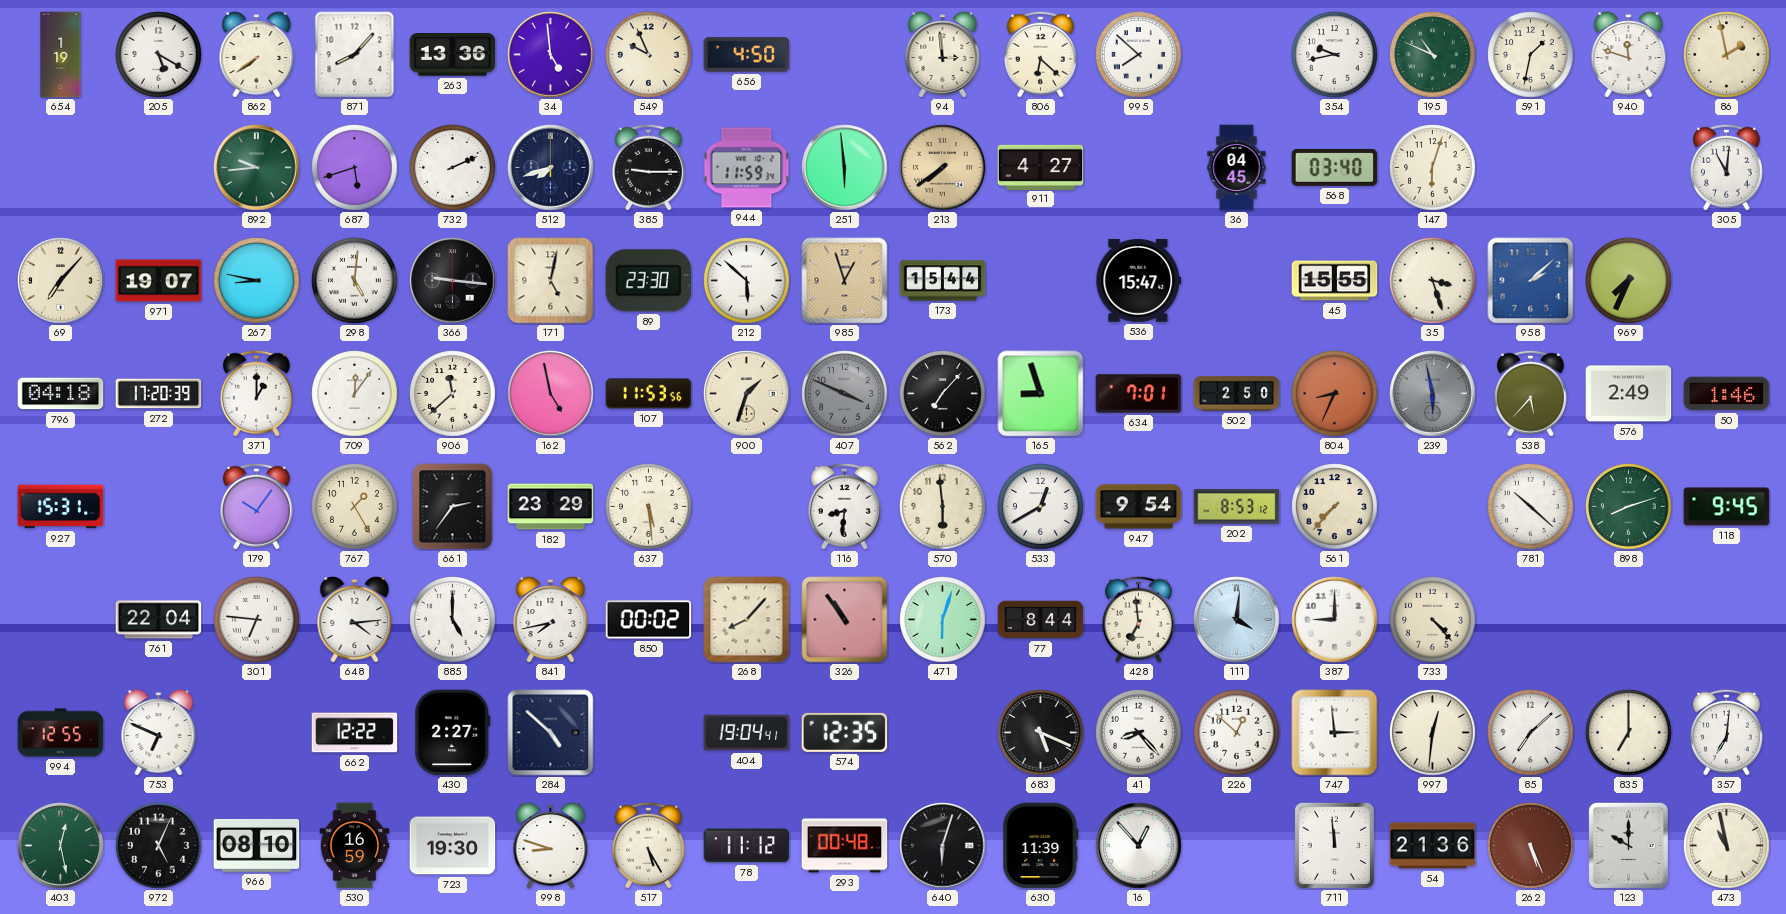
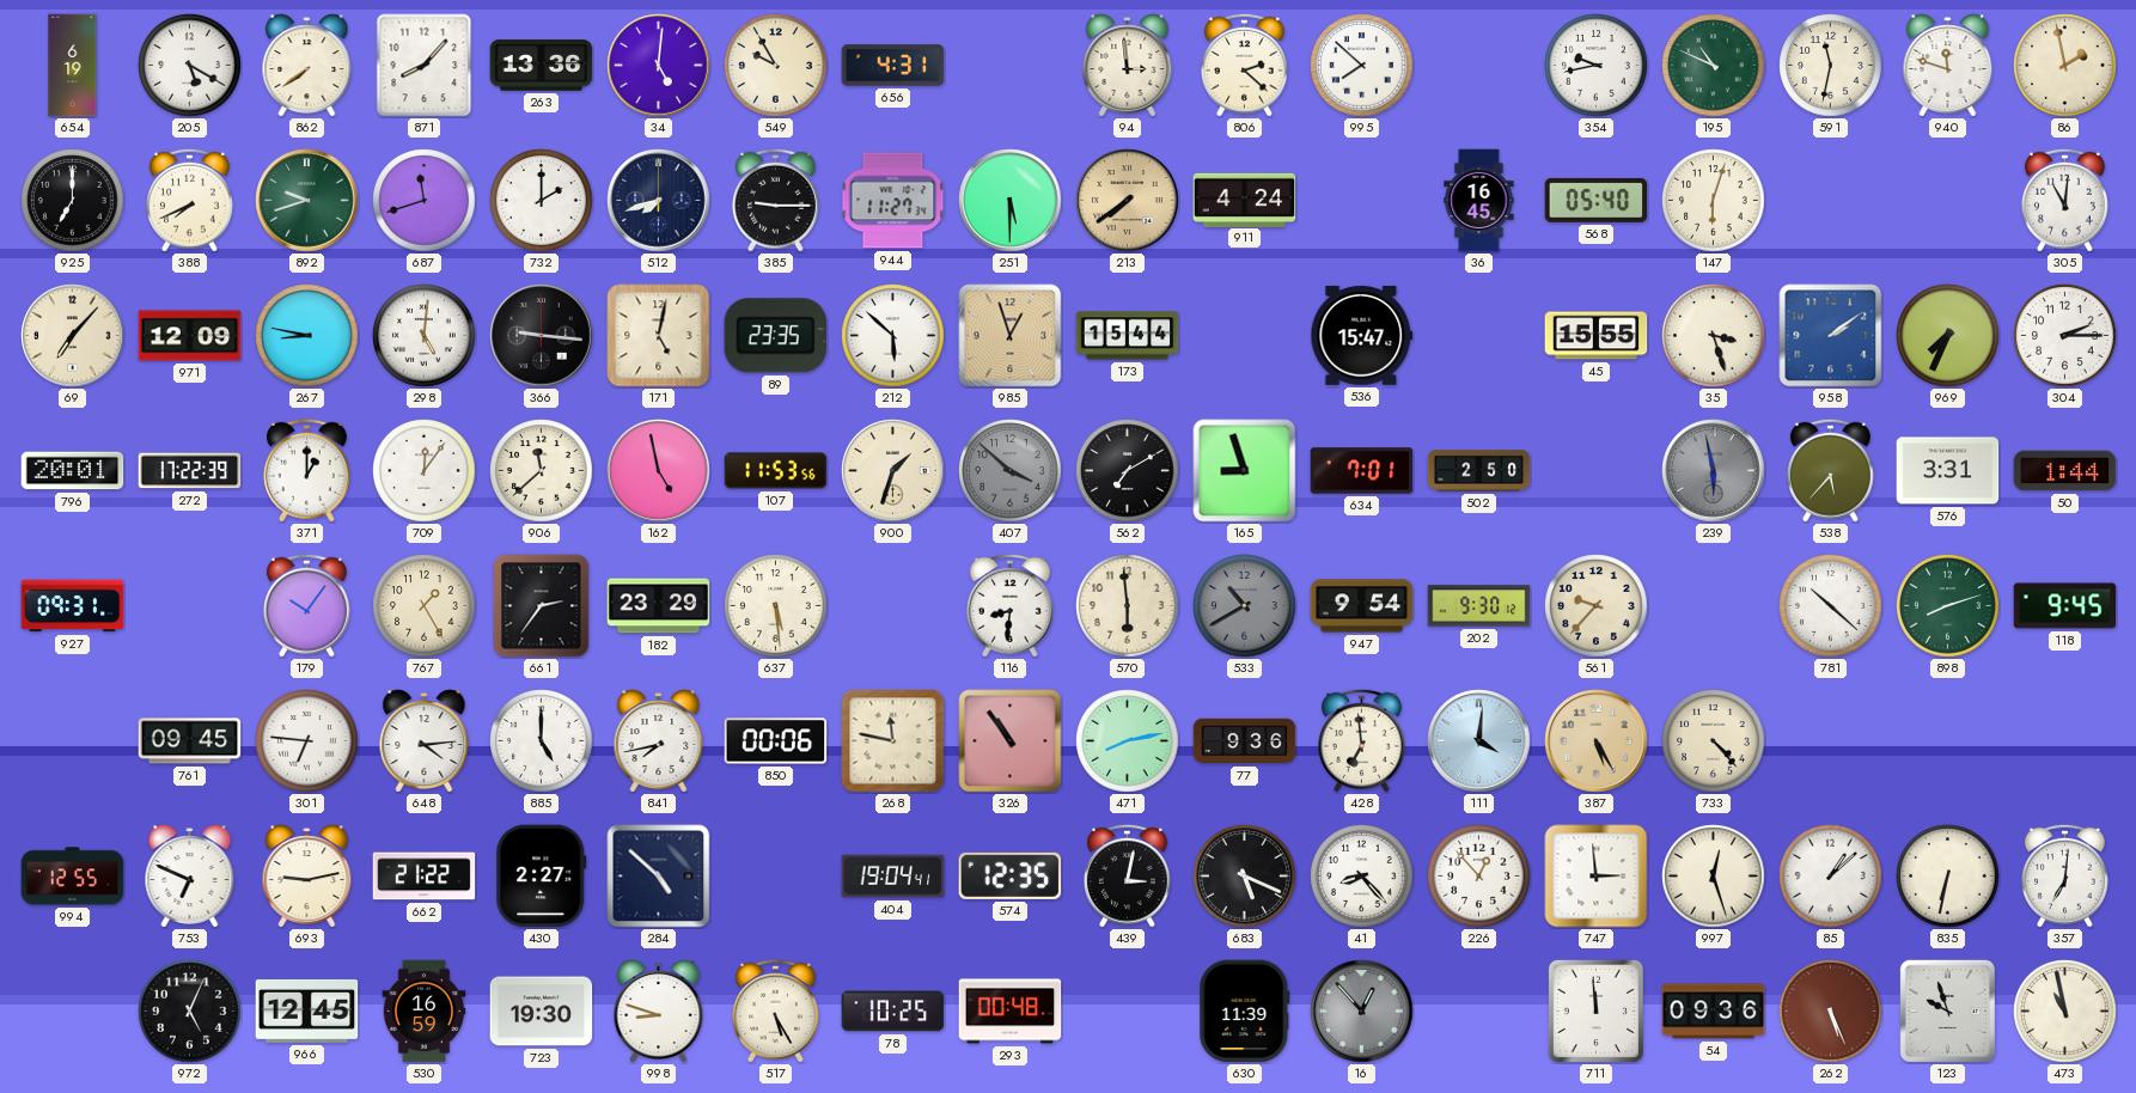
654: 1:19 -> 6:19 (73, 66)
34: 4:59 -> 5:01 (659, 66)
549: 9:56 -> 9:55 (776, 66)
656: 4:50 -> 4:31 (893, 66)
806: 6:22 -> 2:22 (1244, 65)
591: 1:32 -> 11:32 (1831, 66)
925: none -> 7:00 (73, 201)
388: none -> 7:41 (189, 200)
892: 9:44 -> 9:42 (307, 201)
687: 5:42 -> 11:42 (425, 201)
732: 2:11 -> 2:00 (542, 201)
944: 11:59 -> 11:27 (893, 201)
251: 5:59 -> 5:30 (1011, 201)
911: 4:27 -> 4:24 (1245, 200)
36: 04:45 -> 16:45 (1479, 201)
568: 03:40 -> 05:40 (1597, 200)
971: 19:07 -> 12:09 (190, 336)
89: 23:30 -> 23:35 (776, 336)
958: 2:08 -> 2:09 (1831, 336)
304: none -> 2:15 (2065, 336)
796: 04:18 -> 20:01 (73, 471)
272: 17:20 -> 17:22 (190, 471)
407: 3:49 -> 3:52 (1011, 471)
562: 7:07 -> 7:10 (1128, 471)
804: 8:34 -> none (1335, 394)
576: 2:49 -> 3:31 (1948, 471)
50: 1:46 -> 1:44 (2065, 471)
927: 15:31 -> 09:31 (73, 606)
533: 12:40 -> 10:40 (1245, 606)
533 dial: white -> grey (1245, 606)
202: 8:53 -> 9:30 (1479, 606)
561: 7:37 -> 9:37 (1597, 606)
761: 22:04 -> 09:45 (190, 741)
850: 00:02 -> 00:06 (776, 741)
268: 8:07 -> 11:47 (893, 741)
471: 6:03 -> 8:13 (1128, 741)
77: 8:44 -> 9:36 (1245, 741)
387: 9:00 -> 5:25 (1597, 741)
387 dial: white -> champagne (1597, 741)
693: none -> 9:13 (307, 877)
662: 12:22 -> 21:22 (425, 877)
439: none -> 3:02 (1127, 875)
226: 12:52 -> 12:53 (1479, 877)
997: 12:31 -> 12:27 (1714, 877)
85: 7:08 -> 1:08 (1831, 877)
835: 7:00 -> 6:32 (1948, 877)
403: 12:28 -> none (61, 846)
966: 08:10 -> 12:45 (307, 1010)
78: 11:12 -> 10:25 (893, 1012)
640: 6:03 -> none (943, 846)
16 dial: white -> grey (1362, 1012)
54: 21:36 -> 09:36 (1714, 1012)
123: 10:00 -> 9:57 (1947, 1010)
